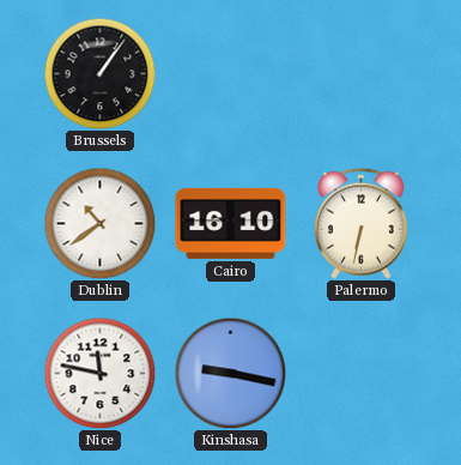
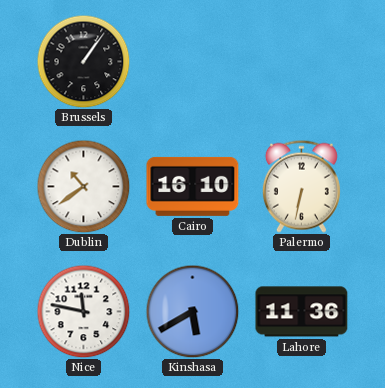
Kinshasa: 9:17 -> 5:40 (192, 311)
Lahore: none -> 11:36 (302, 312)
